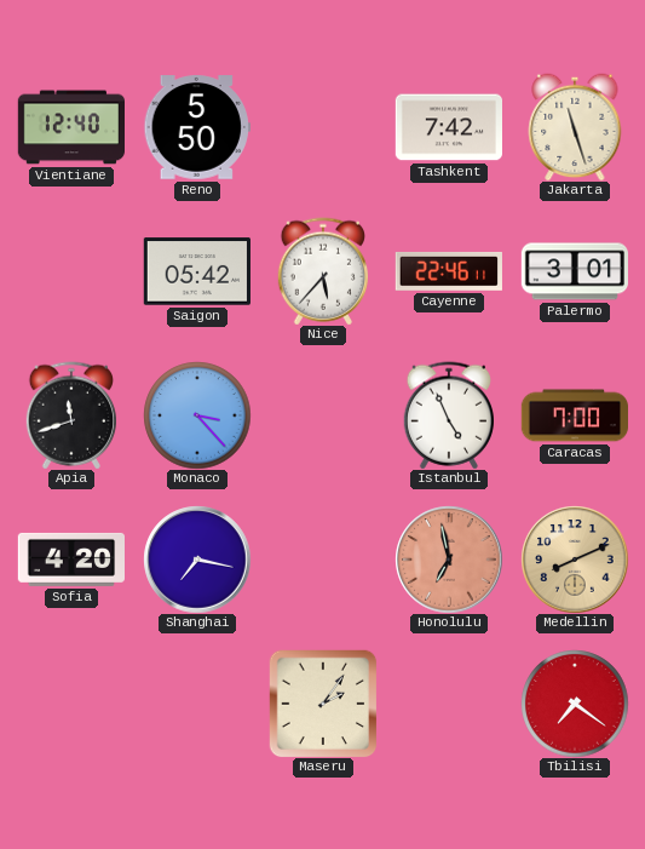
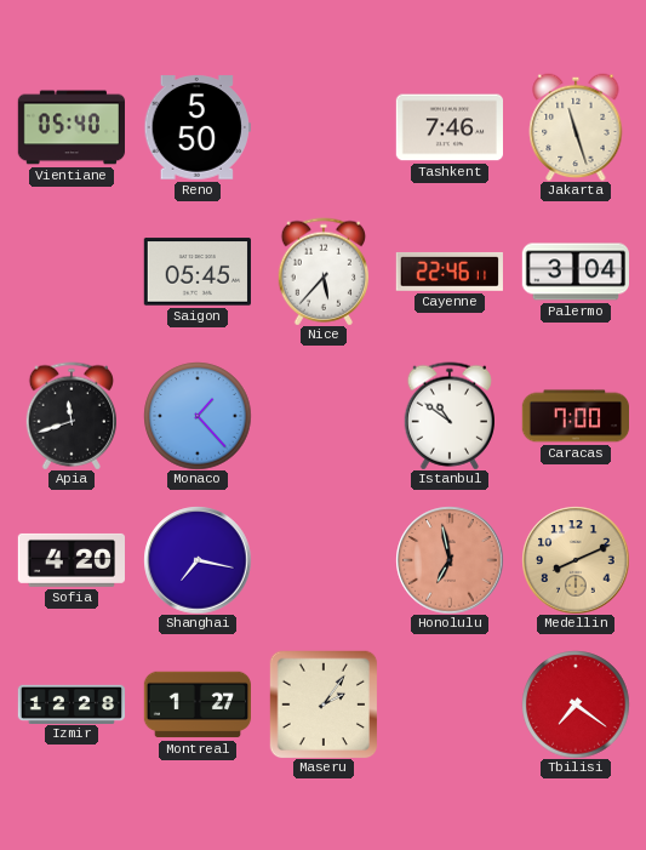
Vientiane: 12:40 -> 05:40 (70, 127)
Tashkent: 7:42 -> 7:46 (448, 127)
Saigon: 05:42 -> 05:45 (198, 272)
Palermo: 3:01 -> 3:04 (574, 272)
Monaco: 3:23 -> 1:23 (198, 416)
Istanbul: 4:56 -> 10:51 (448, 416)
Izmir: none -> 12:28 (70, 703)
Montreal: none -> 1:27 (196, 704)
